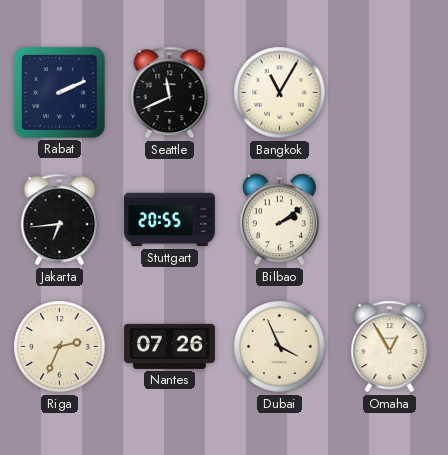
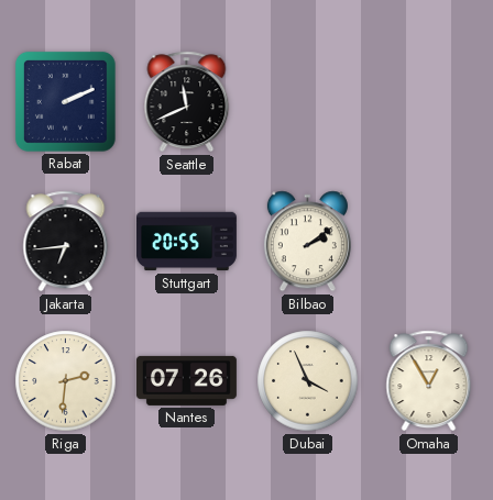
Bangkok: 11:05 -> none (280, 93)
Riga: 2:34 -> 2:31 (66, 381)
